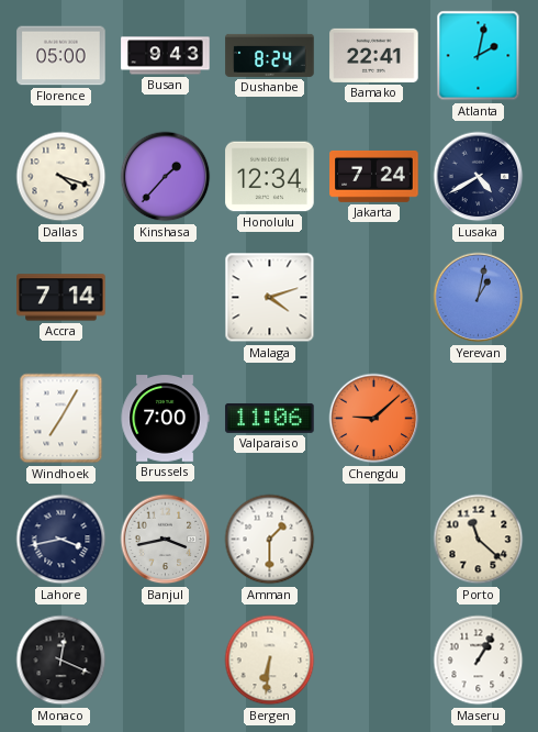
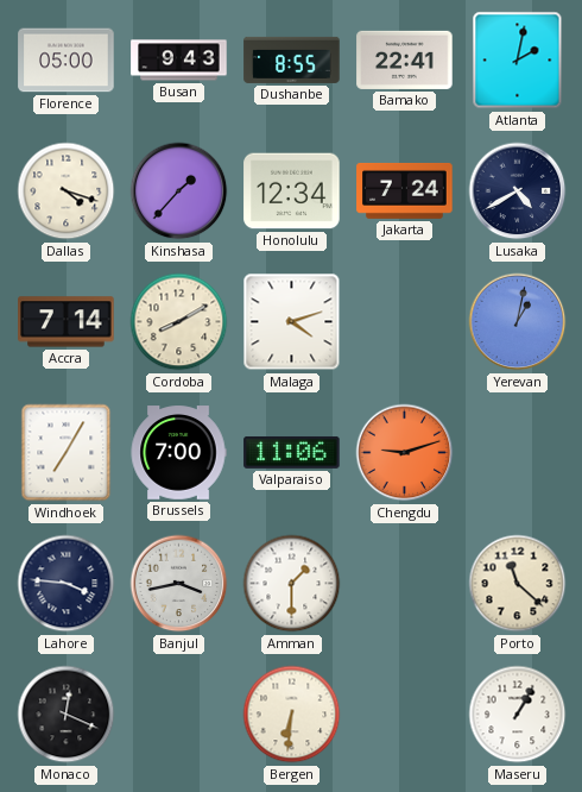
Dushanbe: 8:24 -> 8:55 (292, 59)
Cordoba: none -> 8:10 (179, 322)
Chengdu: 9:08 -> 9:12 (405, 453)
Lahore: 3:43 -> 3:46 (67, 584)
